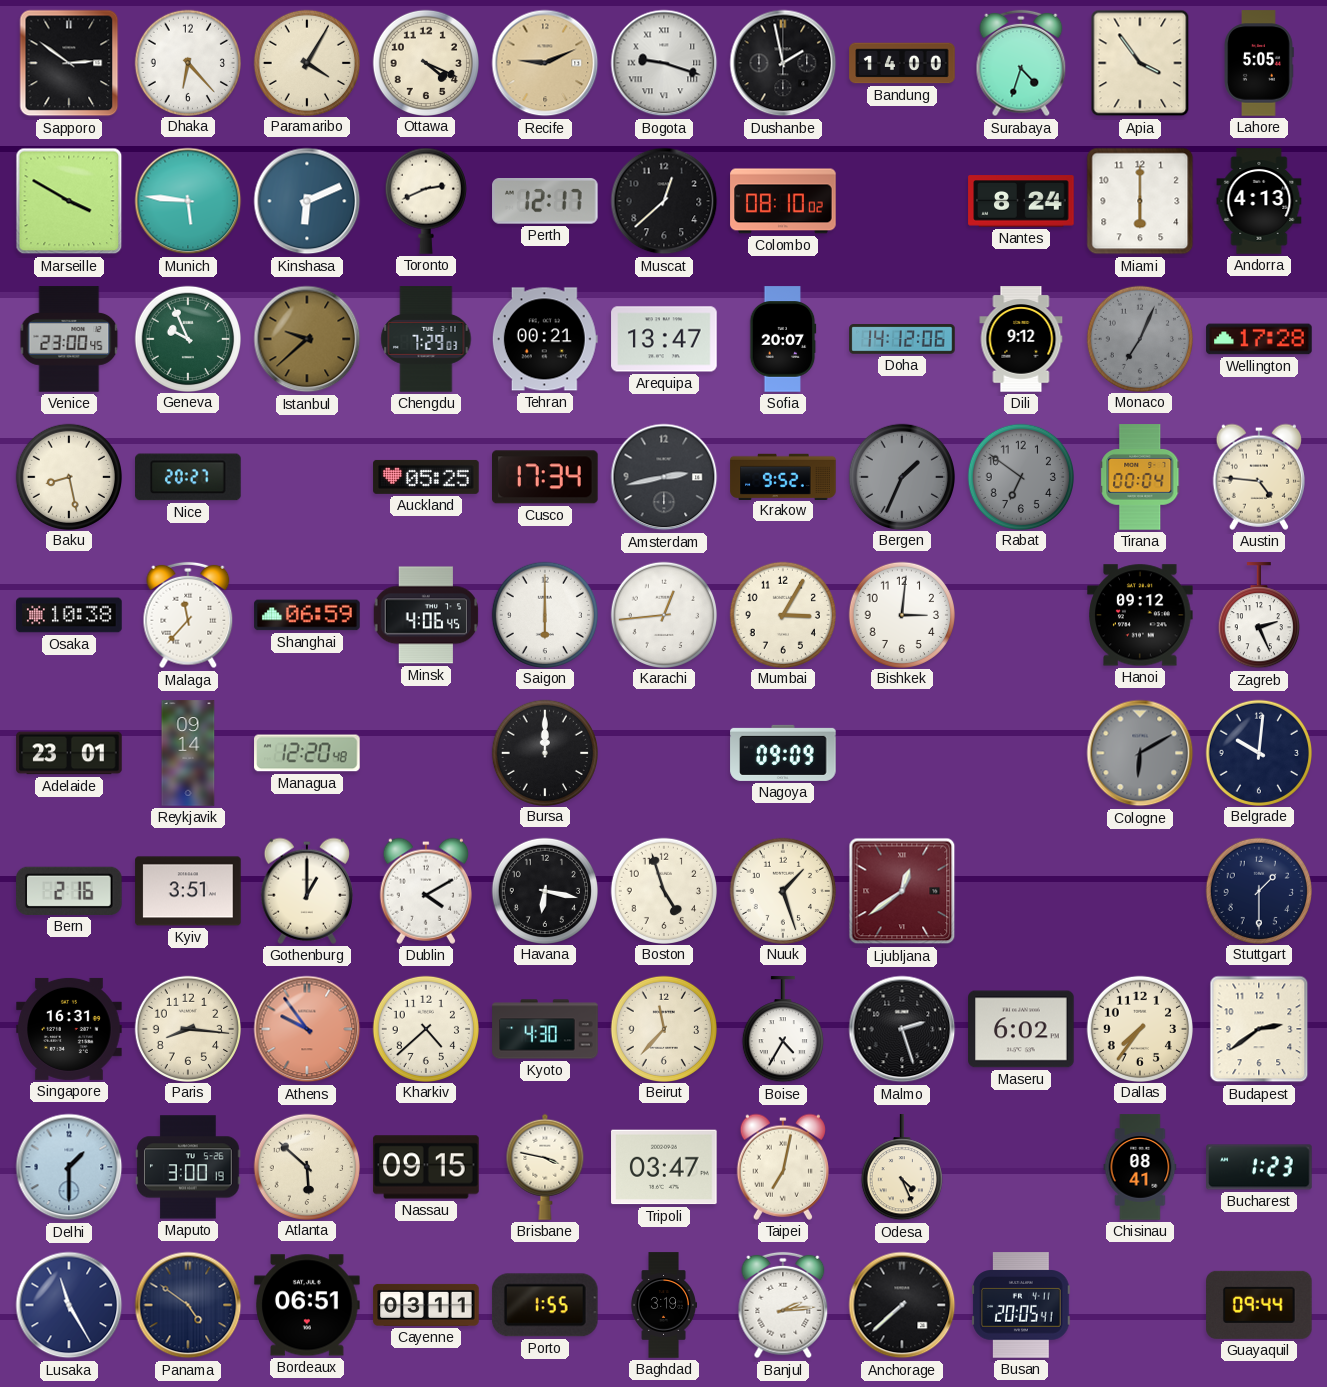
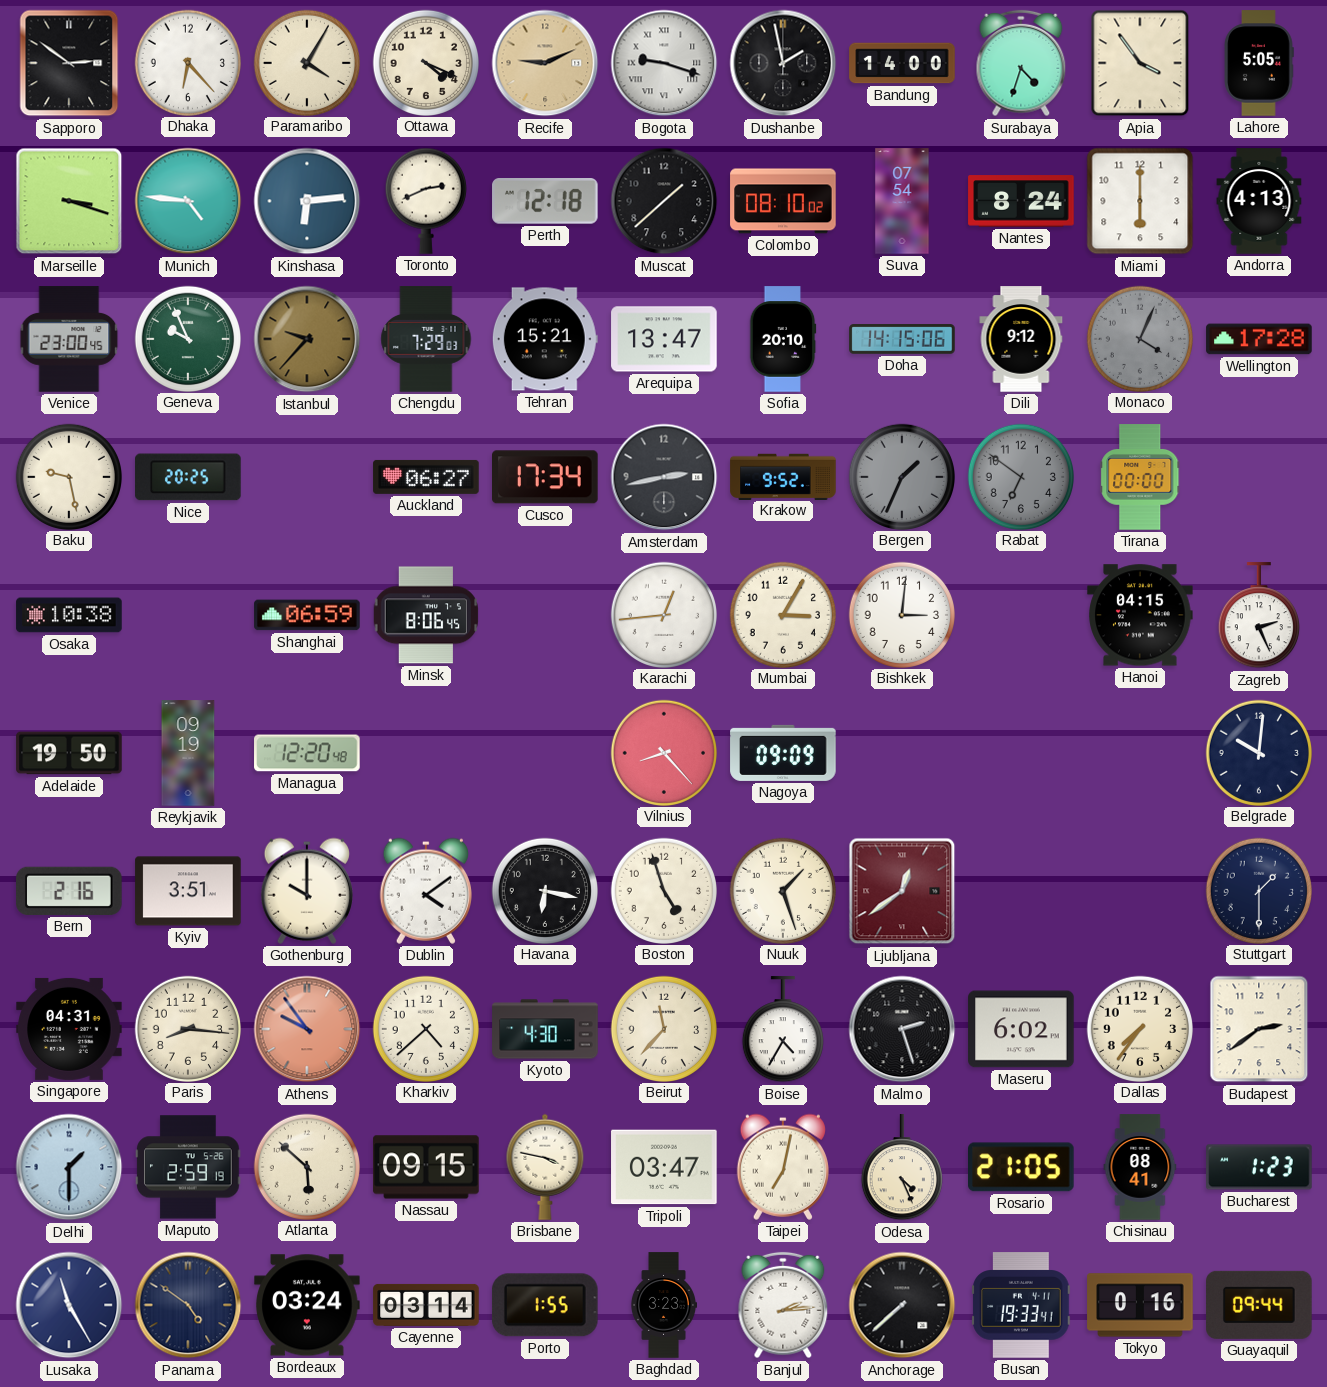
Marseille: 3:50 -> 3:18 (69, 201)
Munich: 5:46 -> 4:46 (188, 201)
Kinshasa: 6:11 -> 6:14 (307, 201)
Perth: 12:17 -> 12:18 (545, 202)
Muscat: 12:38 -> 1:38 (664, 201)
Suva: none -> 07:54 (902, 201)
Istanbul: 9:38 -> 9:37 (307, 339)
Tehran: 00:21 -> 15:21 (545, 339)
Sofia: 20:07 -> 20:10 (783, 339)
Doha: 14:12 -> 14:15 (902, 339)
Monaco: 7:04 -> 4:04 (1139, 338)
Baku: 8:28 -> 9:28 (68, 476)
Nice: 20:27 -> 20:25 (188, 477)
Auckland: 05:25 -> 06:27 (426, 477)
Tirana: 00:04 -> 00:00 (1140, 477)
Austin: 4:46 -> none (1259, 477)
Malaga: 11:37 -> none (188, 615)
Minsk: 4:06 -> 8:06 (426, 615)
Saigon: 6:00 -> none (544, 614)
Hanoi: 09:12 -> 04:15 (1140, 615)
Adelaide: 23:01 -> 19:50 (69, 753)
Reykjavik: 09:14 -> 09:19 (188, 753)
Bursa: 12:00 -> none (544, 752)
Vilnius: none -> 8:23 (663, 752)
Cologne: 6:10 -> none (1140, 753)
Gothenburg: 1:00 -> 10:00 (307, 891)
Dublin: 4:10 -> 4:09 (426, 891)
Singapore: 16:31 -> 04:31 (69, 1029)
Maputo: 3:00 -> 2:59 (188, 1167)
Rosario: none -> 21:05 (1022, 1167)
Bordeaux: 06:51 -> 03:24 (307, 1305)
Cayenne: 03:11 -> 03:14 (426, 1305)
Baghdad: 3:19 -> 3:23 (663, 1305)
Busan: 20:05 -> 19:33 (1021, 1305)
Tokyo: none -> 0:16 (1140, 1305)
